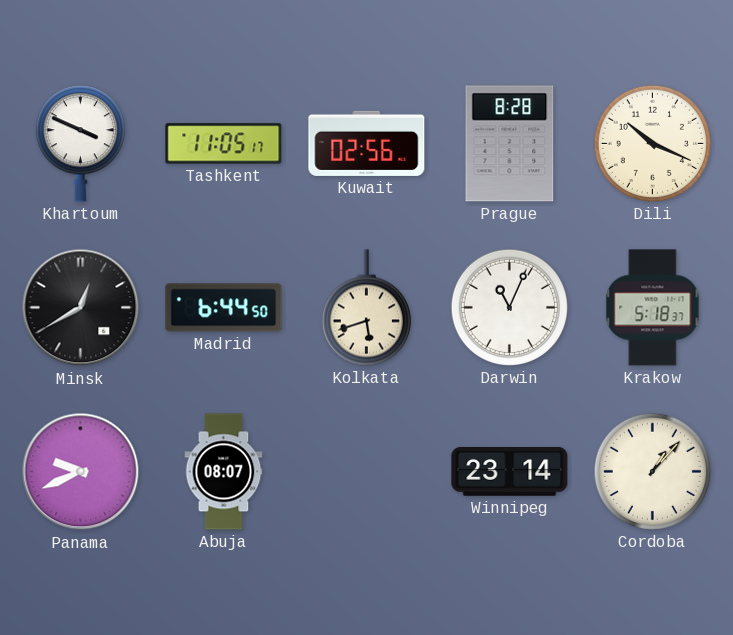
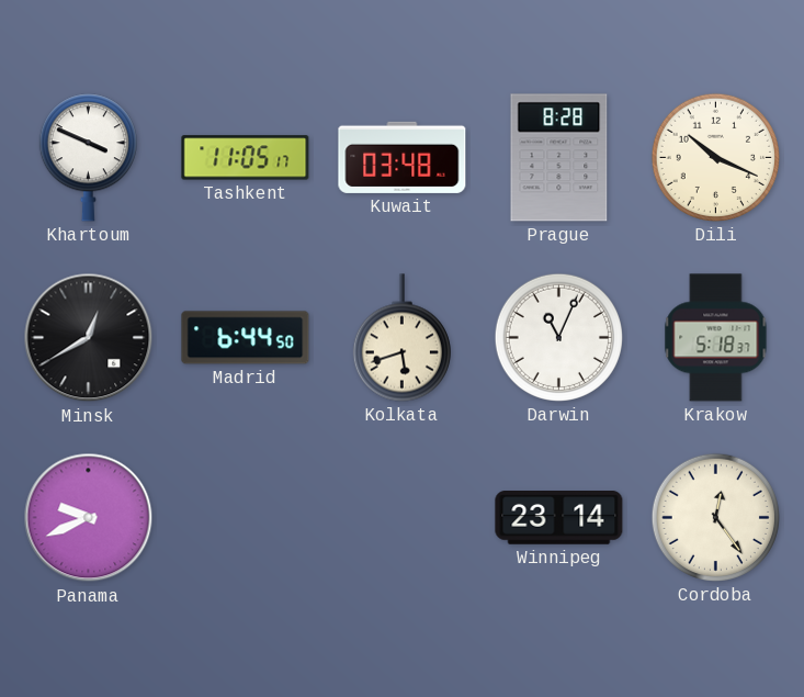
Kuwait: 02:56 -> 03:48 (403, 157)
Abuja: 08:07 -> none (224, 472)
Cordoba: 1:07 -> 12:24 (715, 517)
